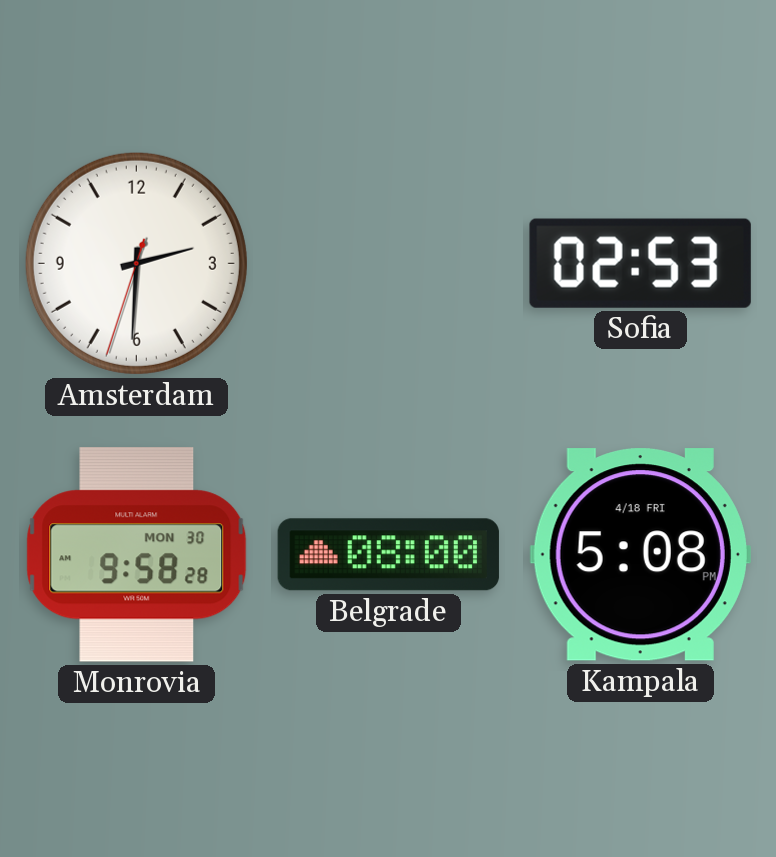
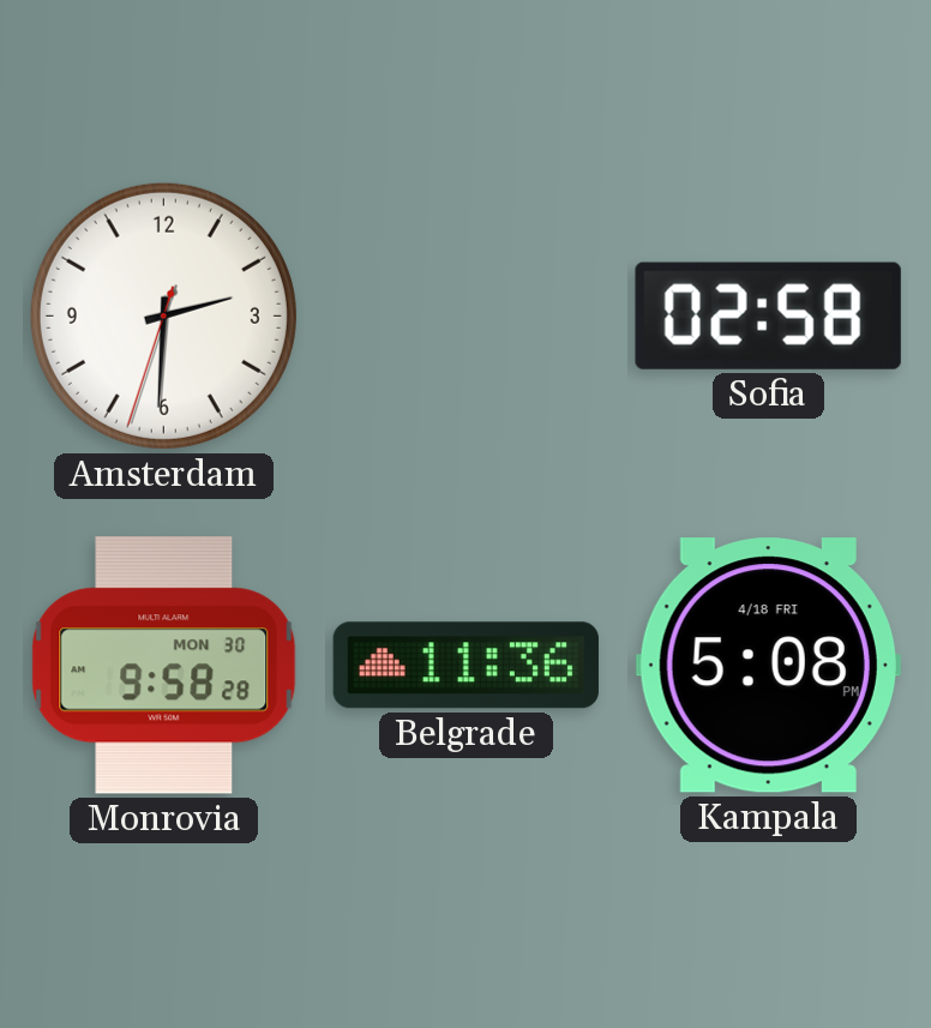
Sofia: 02:53 -> 02:58 (768, 315)
Belgrade: 08:00 -> 11:36 (465, 666)
